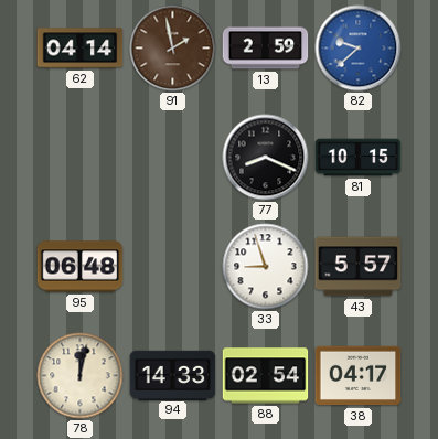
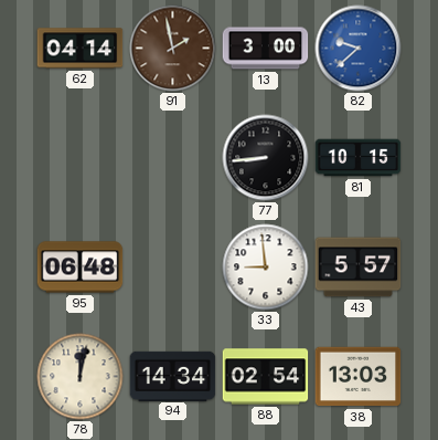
13: 2:59 -> 3:00 (266, 49)
77: 8:19 -> 8:44 (266, 158)
33: 8:57 -> 8:59 (266, 268)
94: 14:33 -> 14:34 (173, 376)
38: 04:17 -> 13:03 (359, 377)
